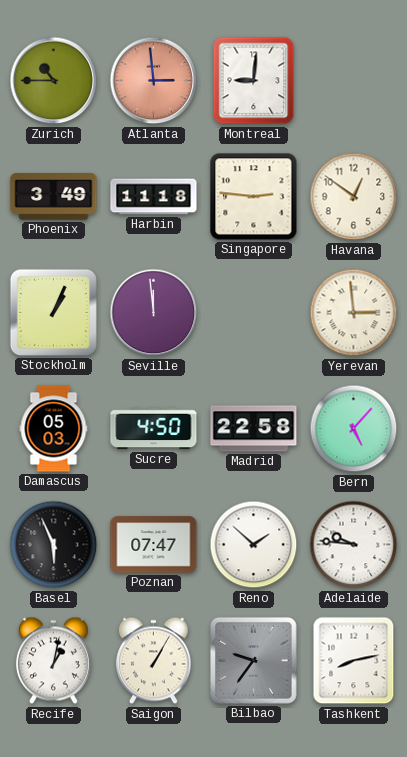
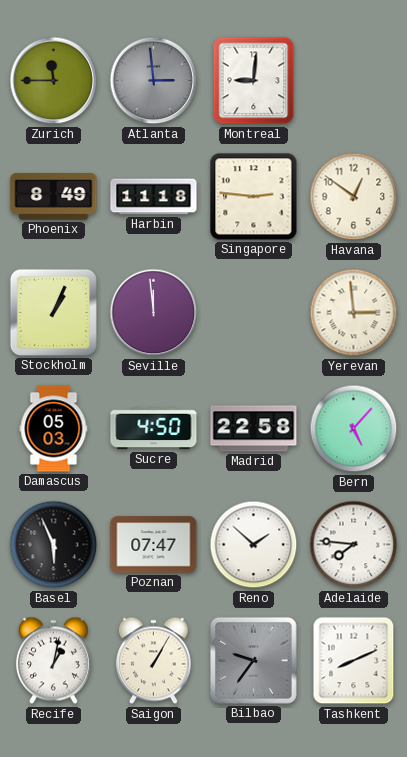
Zurich: 10:45 -> 11:45 (54, 81)
Atlanta dial: salmon -> grey (154, 81)
Phoenix: 3:49 -> 8:49 (54, 197)
Adelaide: 9:46 -> 7:46 (354, 545)
Tashkent: 8:13 -> 8:11 (354, 661)
